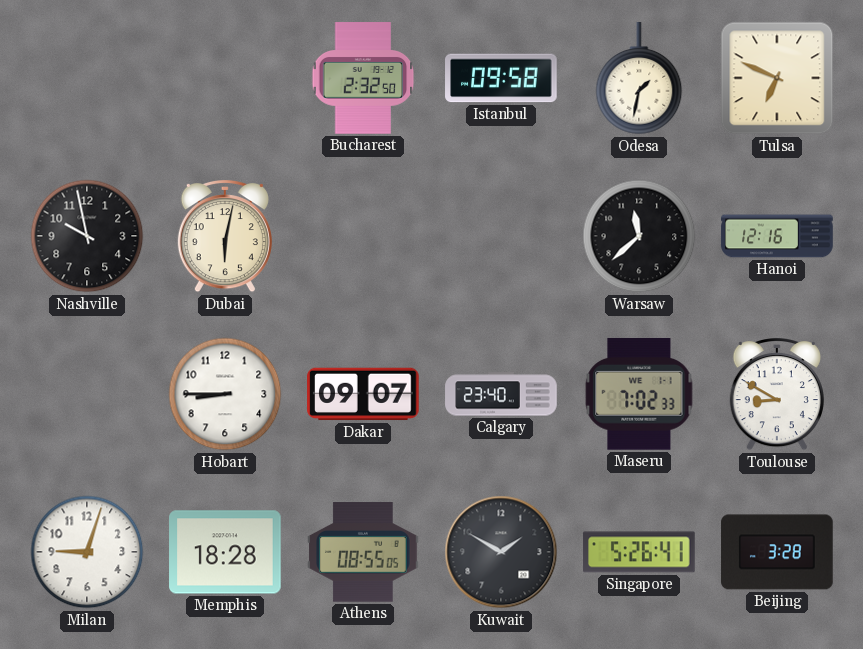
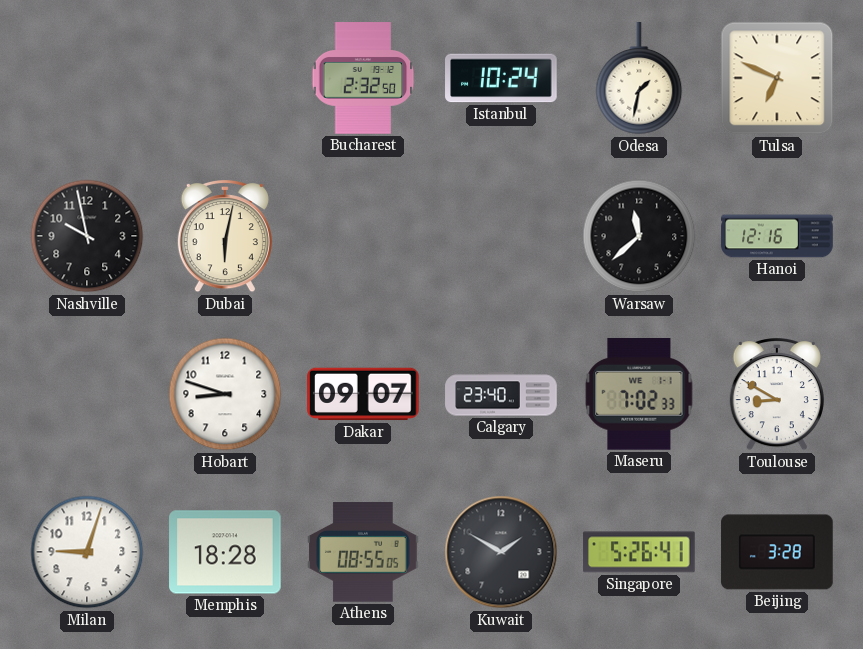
Istanbul: 09:58 -> 10:24 (501, 78)
Hobart: 8:45 -> 8:48 (225, 394)
